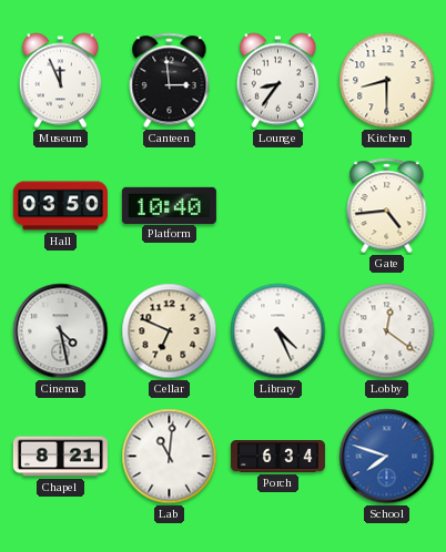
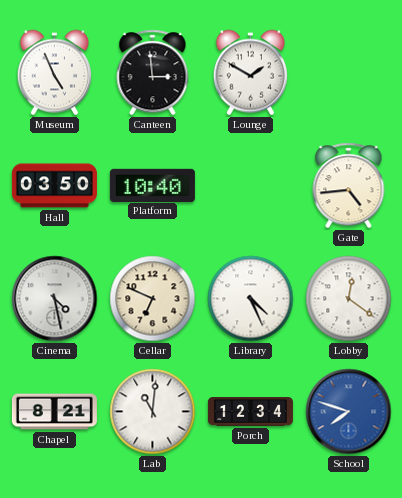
Museum: 11:56 -> 4:56 (54, 73)
Lounge: 8:36 -> 1:50 (250, 73)
Kitchen: 8:30 -> none (387, 81)
Porch: 6:34 -> 12:34 (250, 412)
